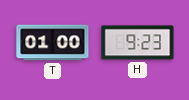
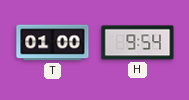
H: 9:23 -> 9:54 (138, 43)
